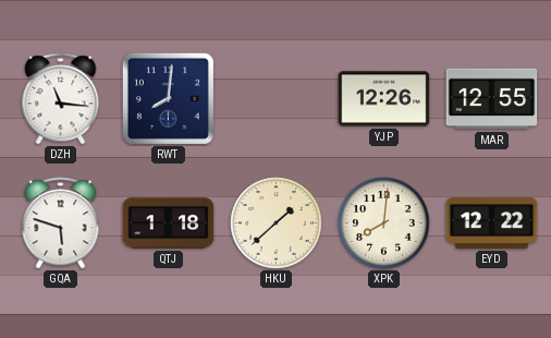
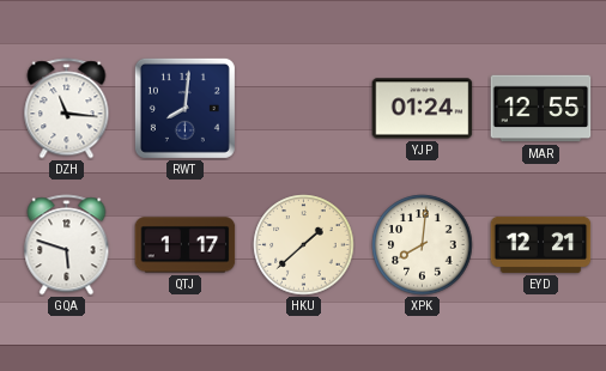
YJP: 12:26 -> 01:24 (423, 109)
QTJ: 1:18 -> 1:17 (186, 245)
EYD: 12:22 -> 12:21 (541, 244)
